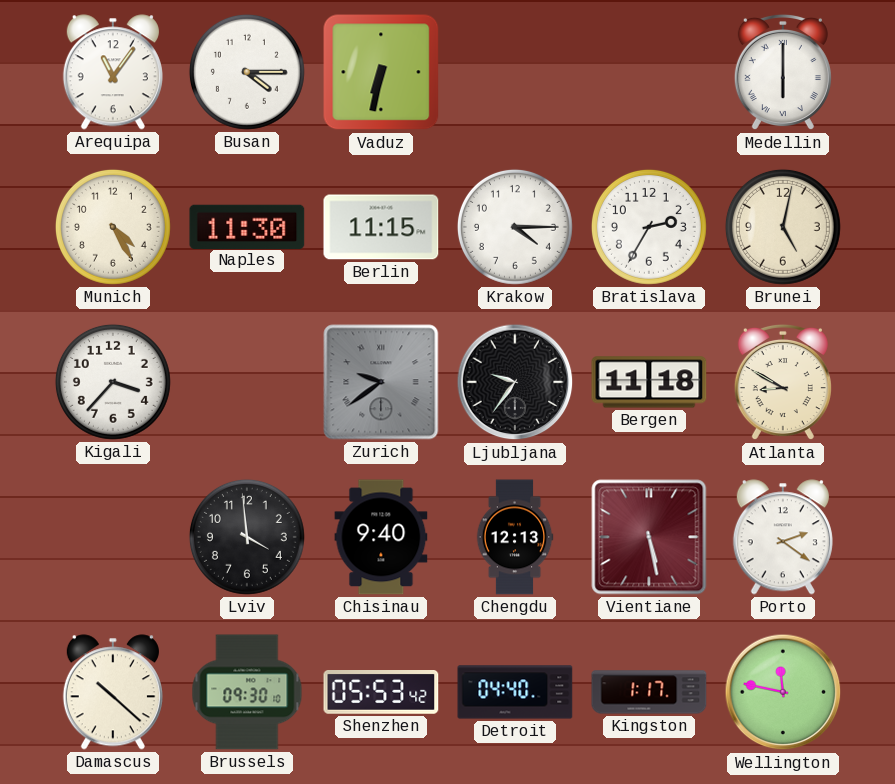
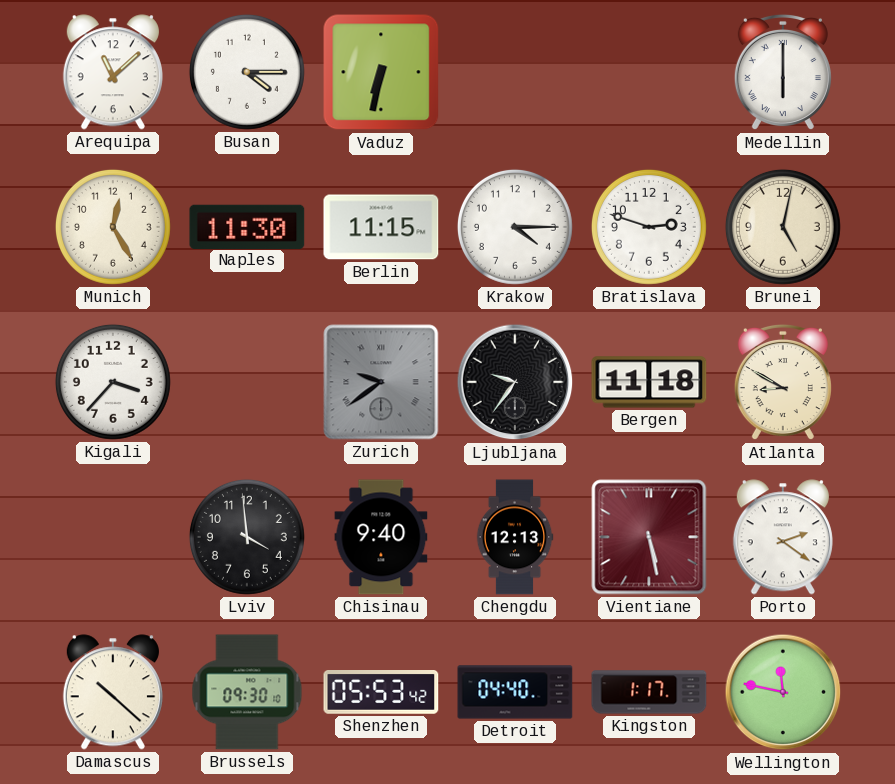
Arequipa: 11:06 -> 11:08 (113, 72)
Munich: 4:25 -> 12:25 (113, 227)
Bratislava: 2:35 -> 2:48 (649, 227)
